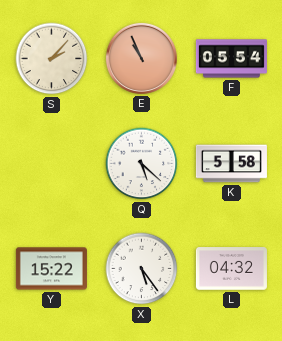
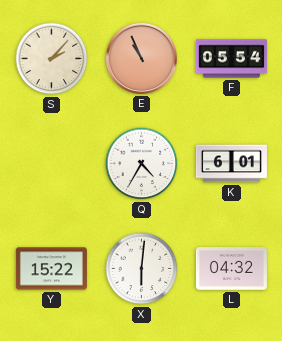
Q: 5:22 -> 4:35 (142, 164)
K: 5:58 -> 6:01 (231, 164)
X: 5:24 -> 6:01 (142, 269)
